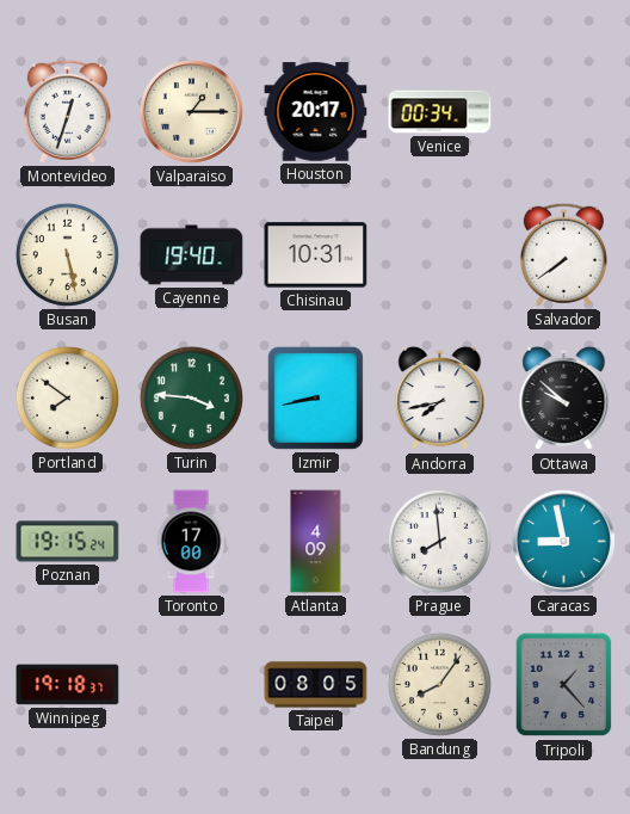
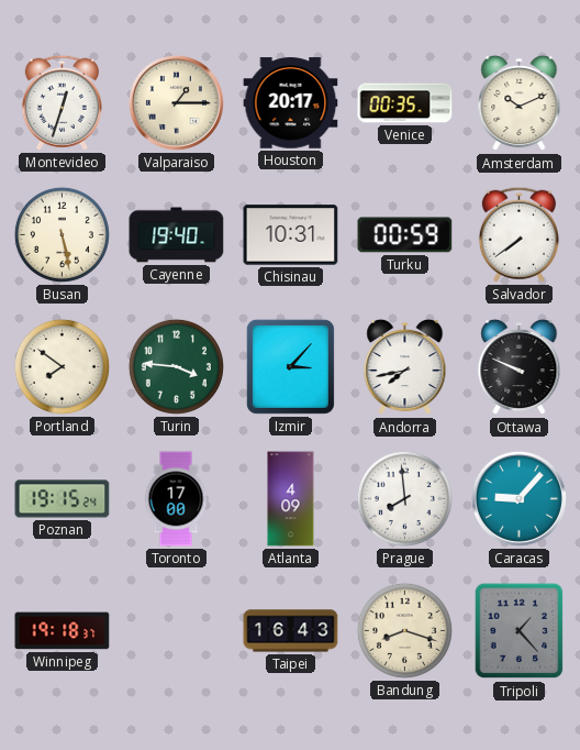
Venice: 00:34 -> 00:35 (405, 103)
Amsterdam: none -> 10:11 (520, 103)
Turku: none -> 00:59 (405, 235)
Izmir: 8:43 -> 3:07 (290, 366)
Ottawa: 9:52 -> 9:49 (520, 367)
Caracas: 8:58 -> 9:07 (518, 498)
Taipei: 08:05 -> 16:43 (291, 631)
Bandung: 8:06 -> 8:18 (404, 630)
